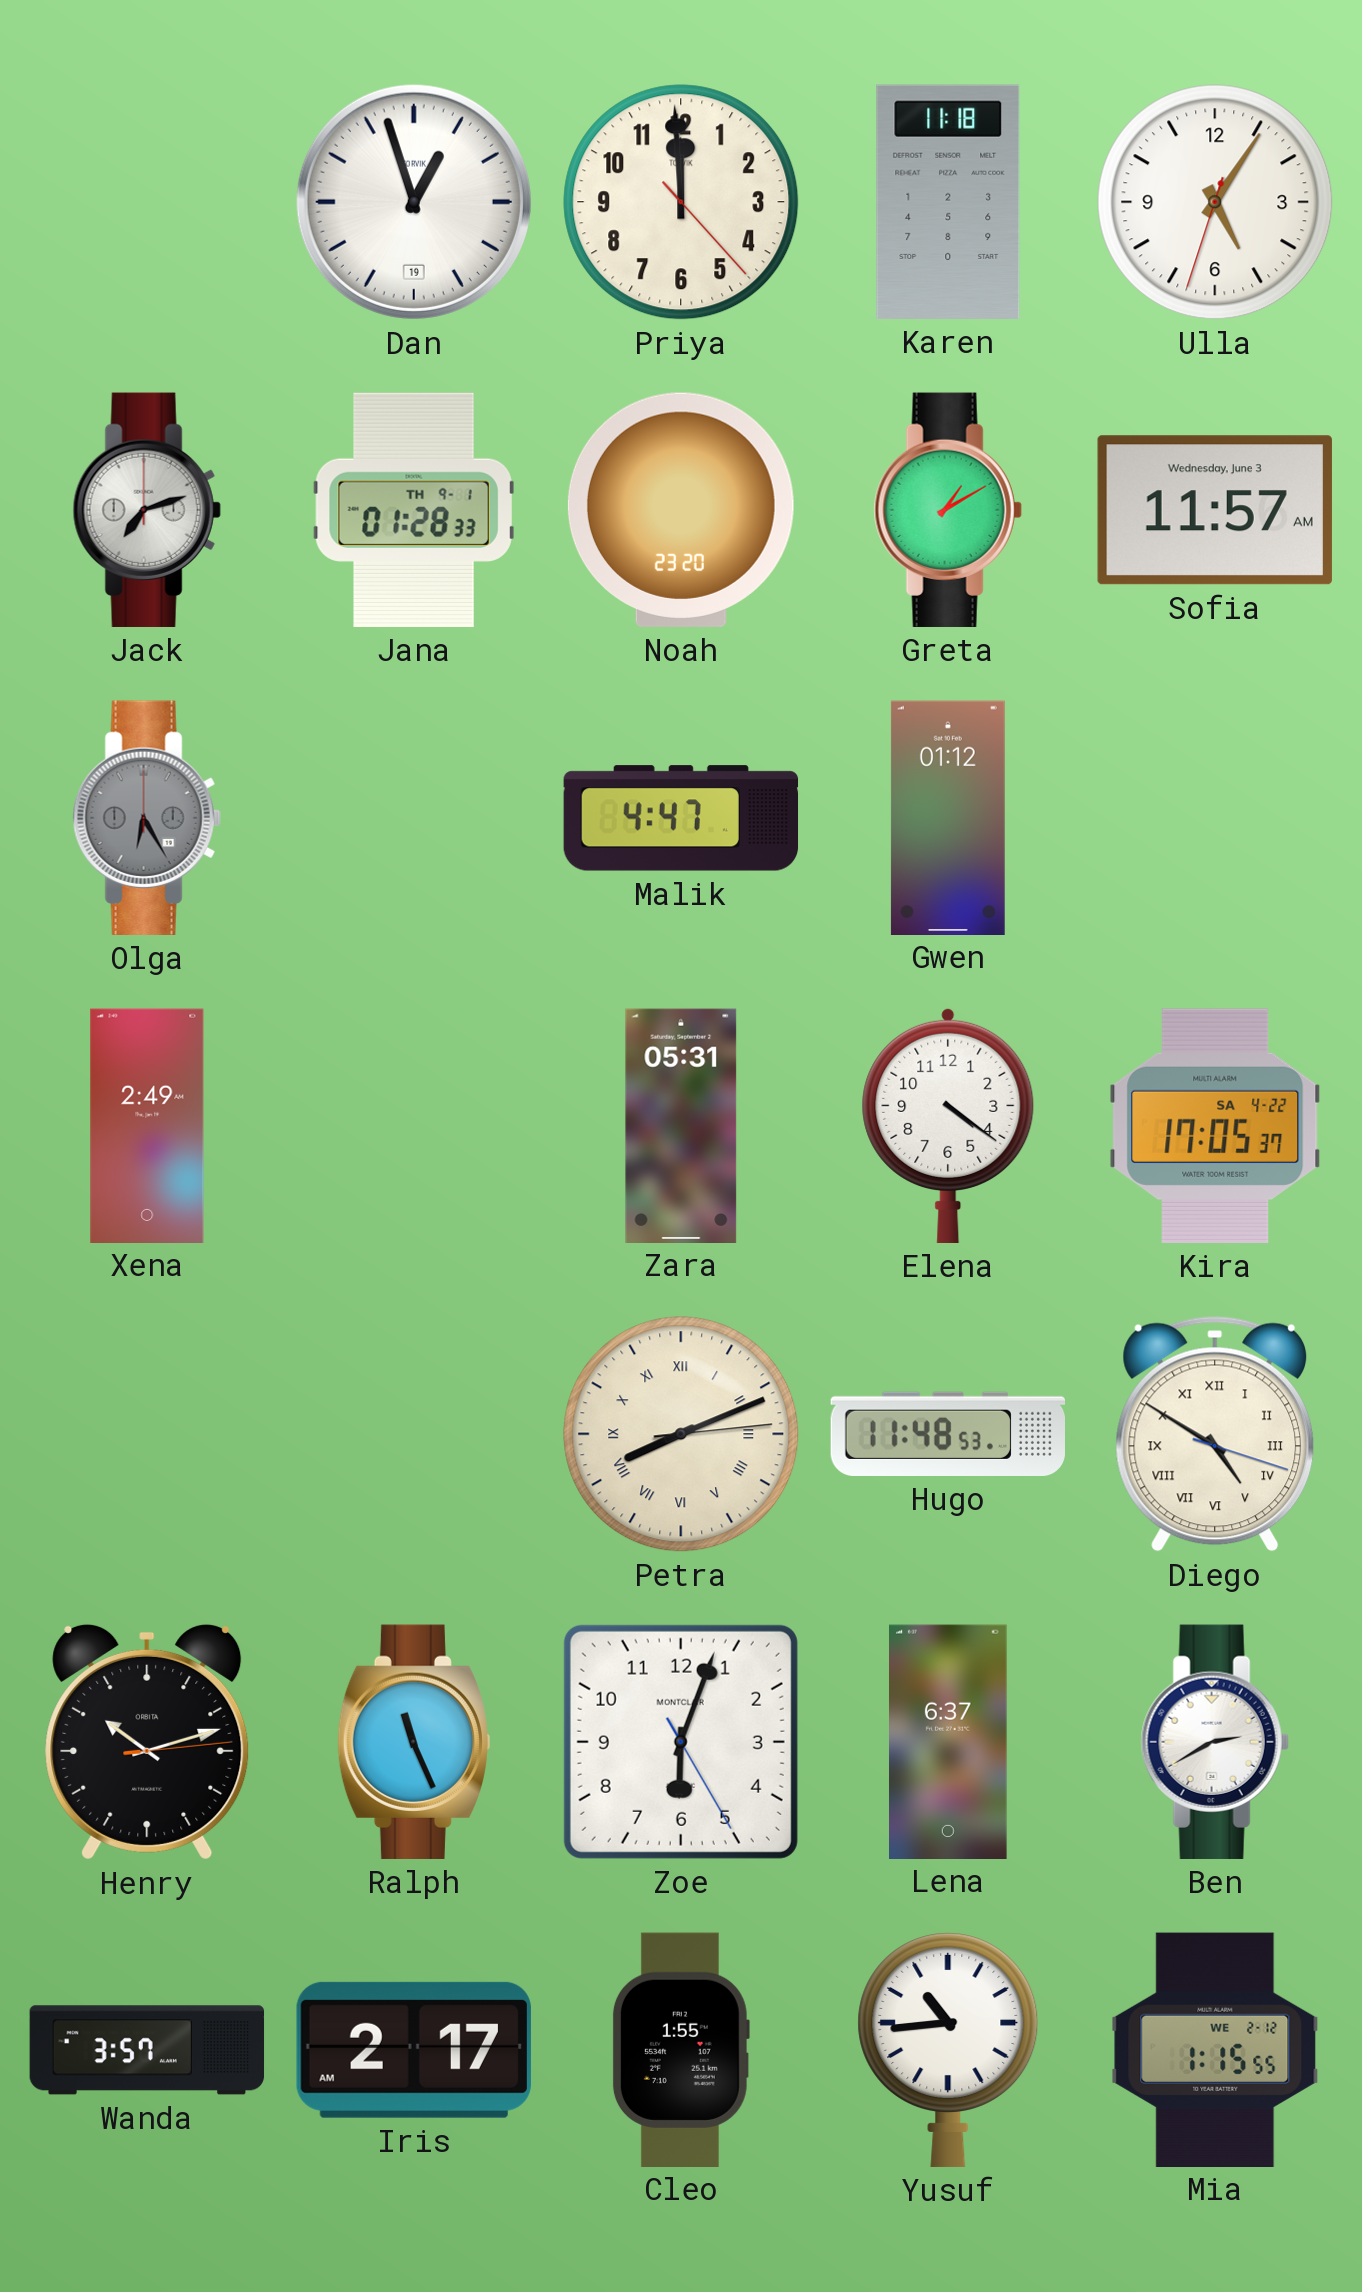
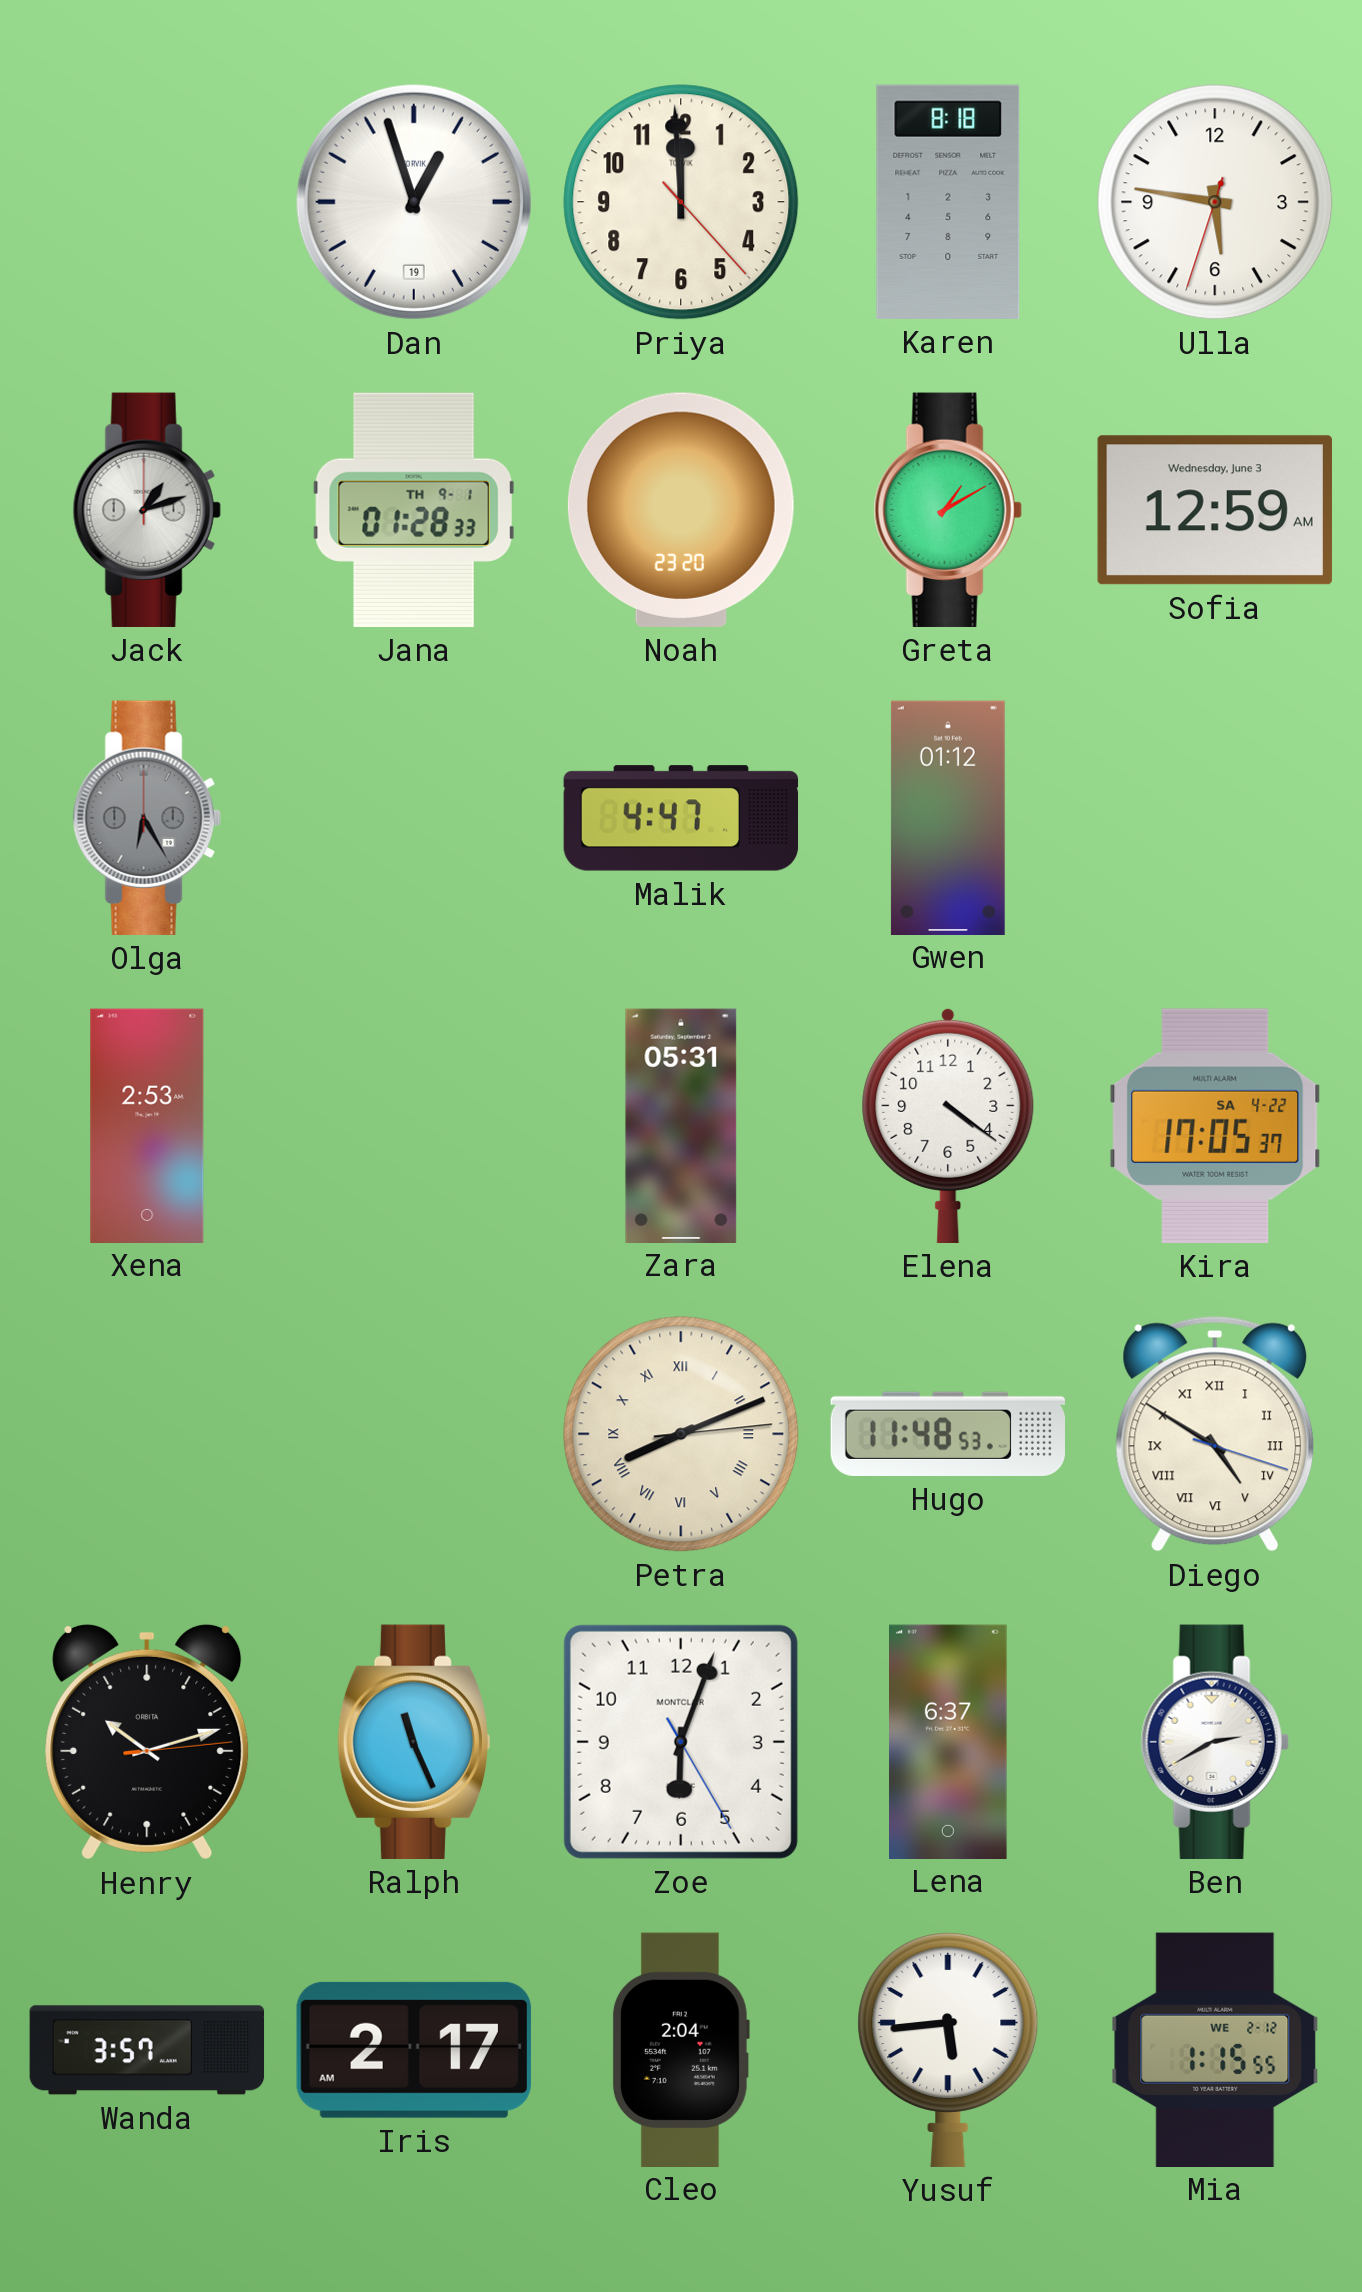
Karen: 11:18 -> 8:18 (948, 202)
Ulla: 5:05 -> 5:46 (1215, 202)
Jack: 7:12 -> 1:12 (147, 510)
Sofia: 11:57 -> 12:59 (1215, 510)
Xena: 2:49 -> 2:53 (147, 1125)
Cleo: 1:55 -> 2:04 (681, 2049)
Yusuf: 10:44 -> 5:44 (948, 2049)
